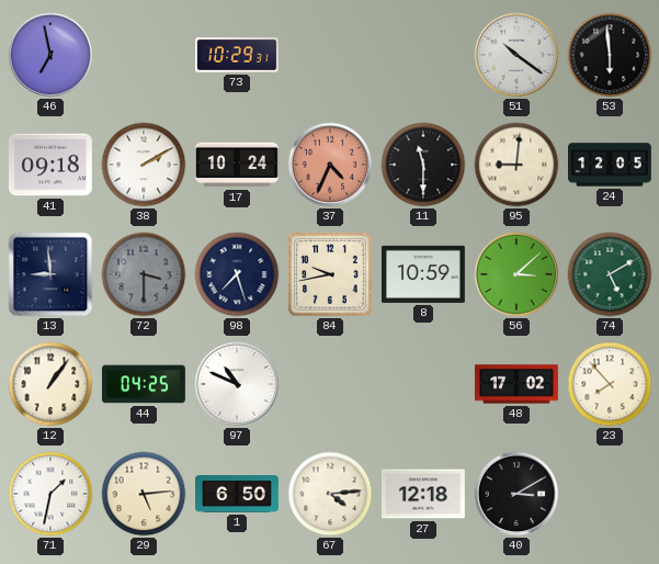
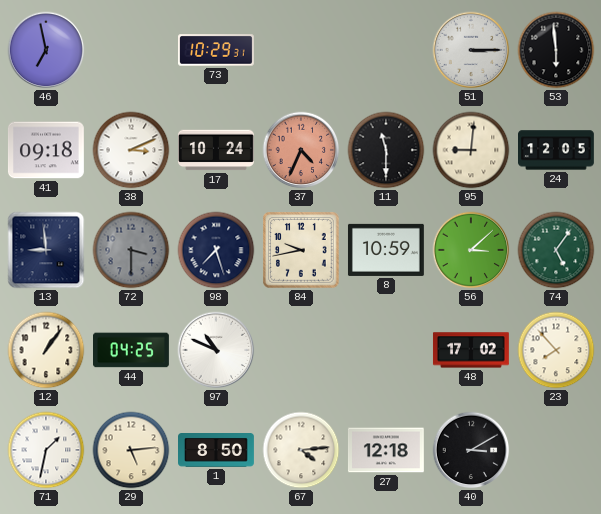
51: 10:21 -> 3:15 (471, 50)
38: 2:10 -> 3:11 (131, 150)
74: 5:10 -> 5:06 (556, 250)
1: 6:50 -> 8:50 (217, 451)
